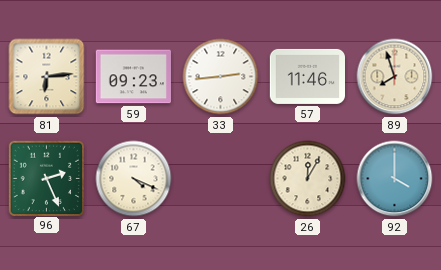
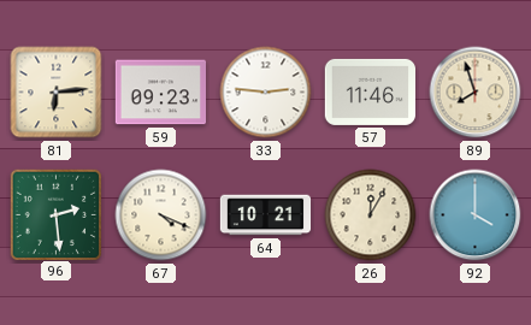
33: 2:44 -> 2:46 (266, 93)
96: 2:26 -> 2:29 (55, 214)
64: none -> 10:21 (266, 215)
